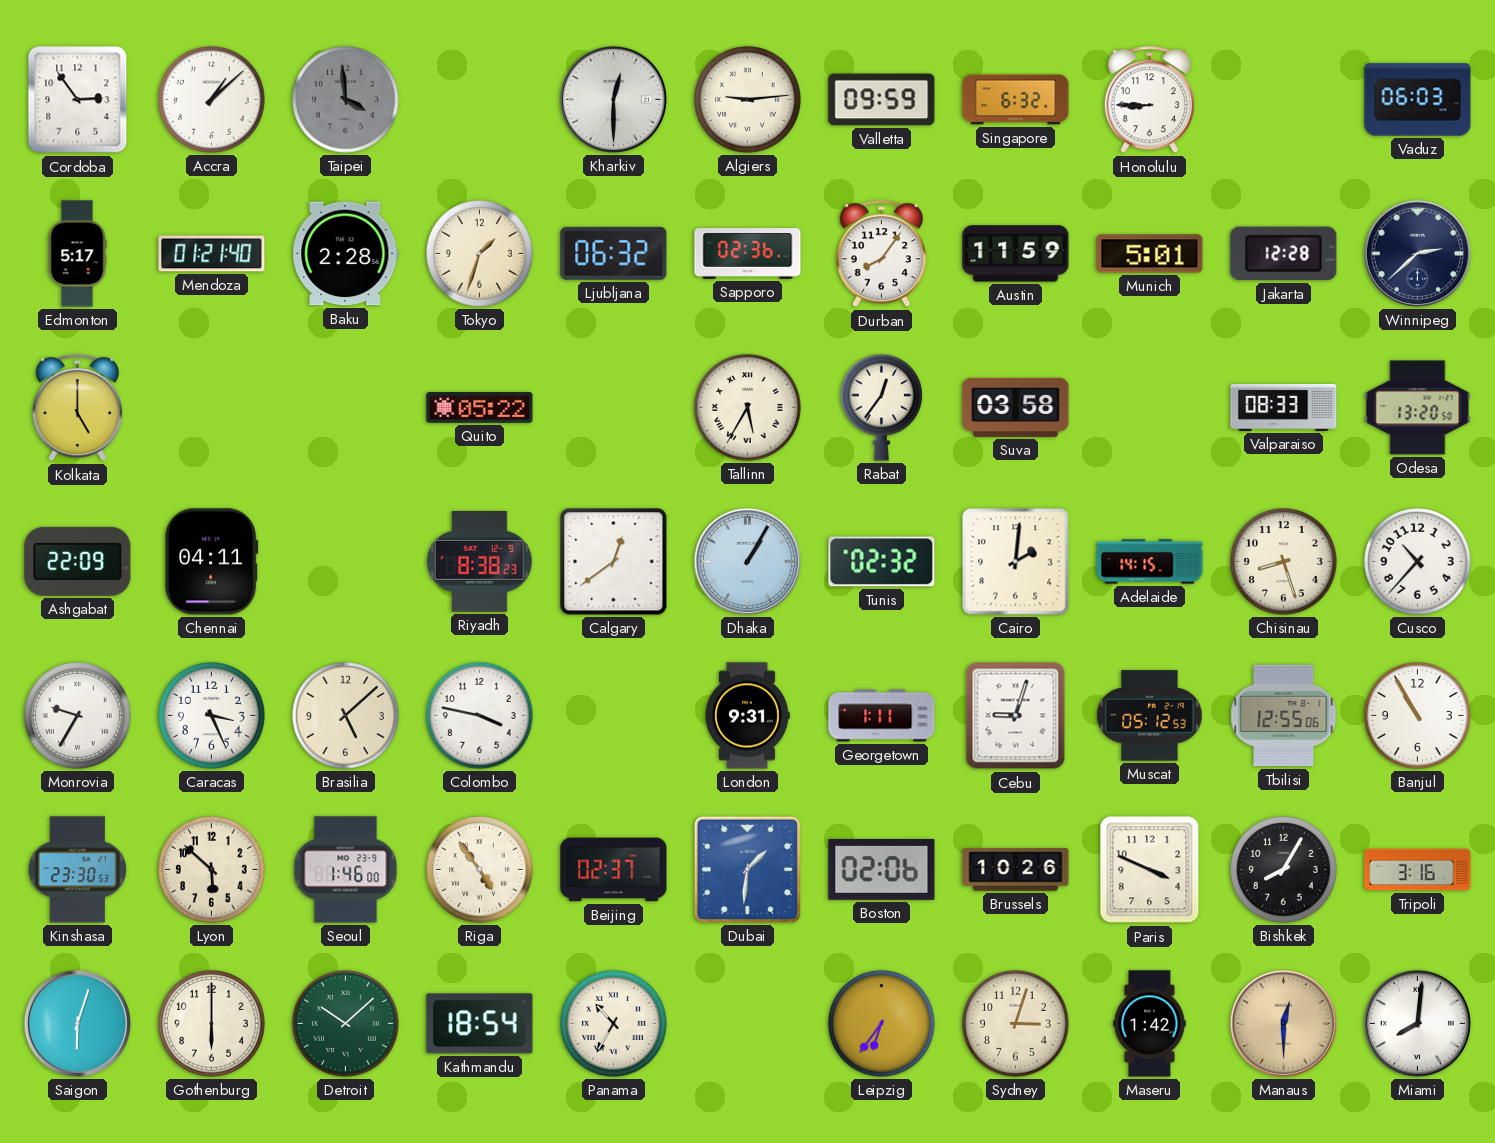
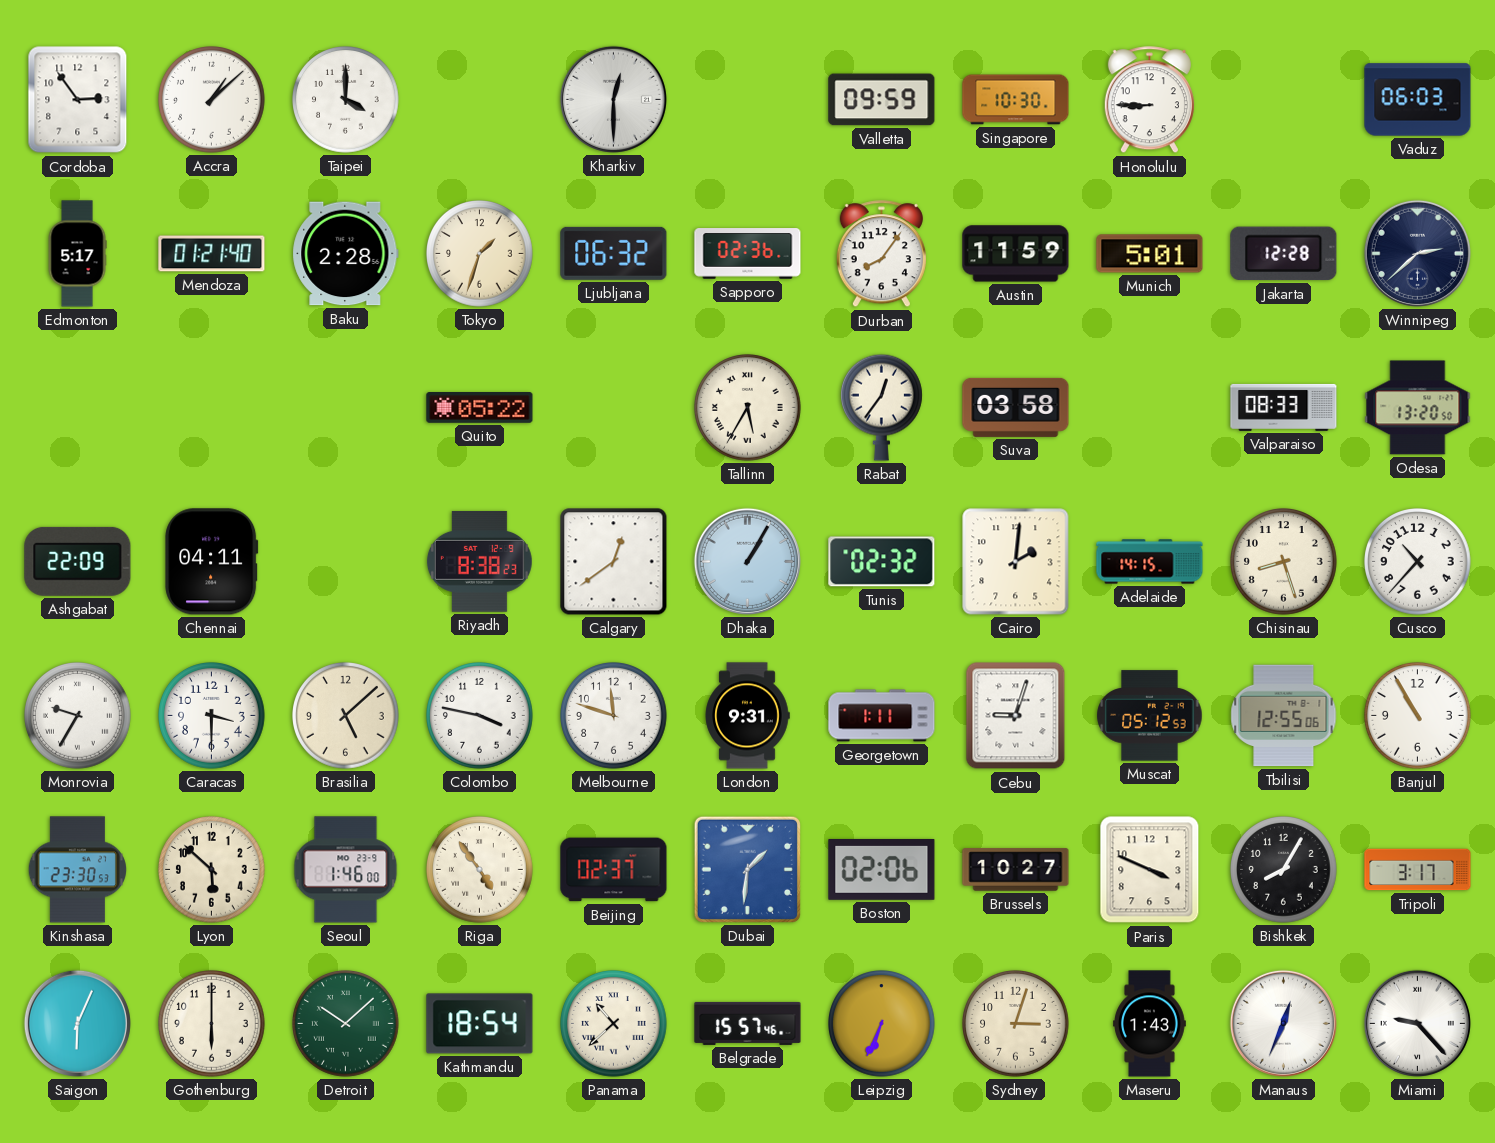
Taipei: 3:59 -> 4:00 (346, 100)
Taipei dial: grey -> white (346, 100)
Algiers: 9:14 -> none (748, 100)
Singapore: 6:32 -> 10:30 (1016, 100)
Kolkata: 5:00 -> none (77, 408)
Caracas: 3:26 -> 3:30 (212, 716)
Melbourne: none -> 11:48 (614, 716)
Brussels: 10:26 -> 10:27 (1016, 870)
Tripoli: 3:16 -> 3:17 (1418, 870)
Saigon: 6:03 -> 6:04 (77, 1023)
Panama: 10:35 -> 10:38 (614, 1024)
Belgrade: none -> 15:57 (748, 1023)
Leipzig: 6:36 -> 6:34 (882, 1024)
Maseru: 1:42 -> 1:43 (1150, 1024)
Manaus: 12:30 -> 12:34 (1283, 1023)
Manaus dial: champagne -> white (1283, 1023)
Miami: 8:01 -> 9:23 (1417, 1023)
